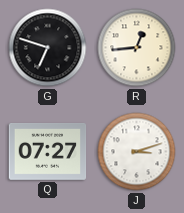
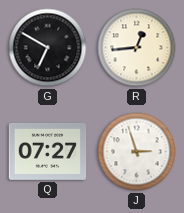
G: 6:48 -> 6:50 (48, 48)
J: 3:12 -> 2:57 (137, 152)
